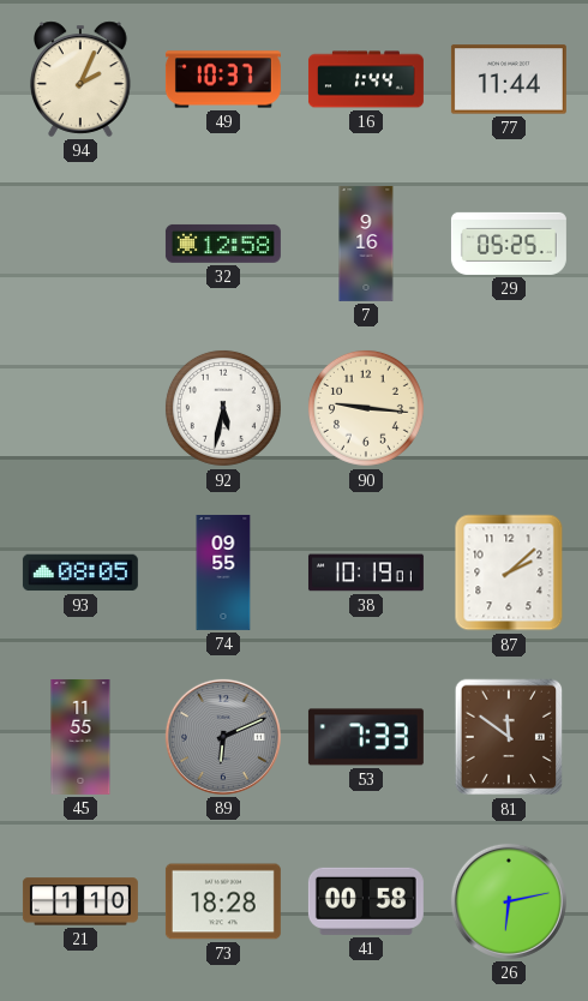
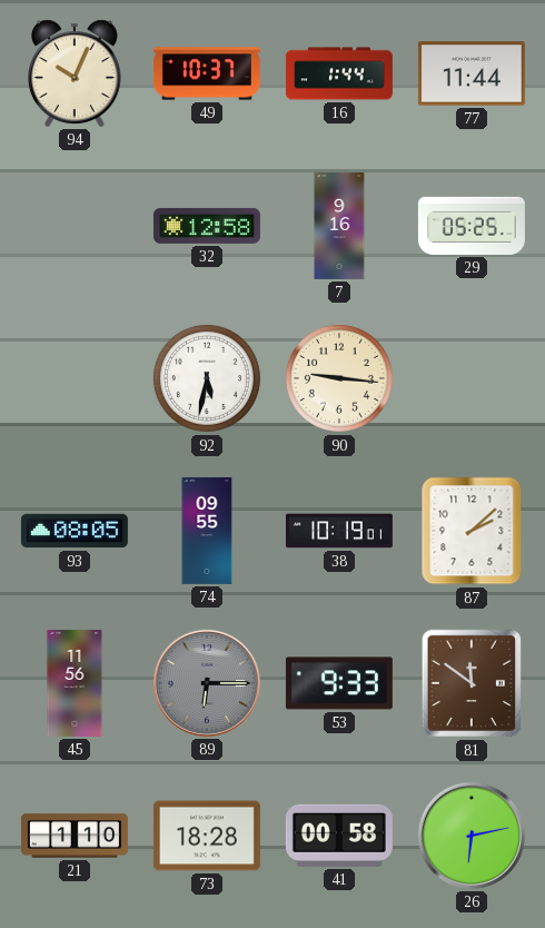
94: 2:04 -> 10:04 (76, 73)
45: 11:55 -> 11:56 (75, 683)
89: 6:11 -> 6:15 (207, 683)
53: 7:33 -> 9:33 (339, 683)
